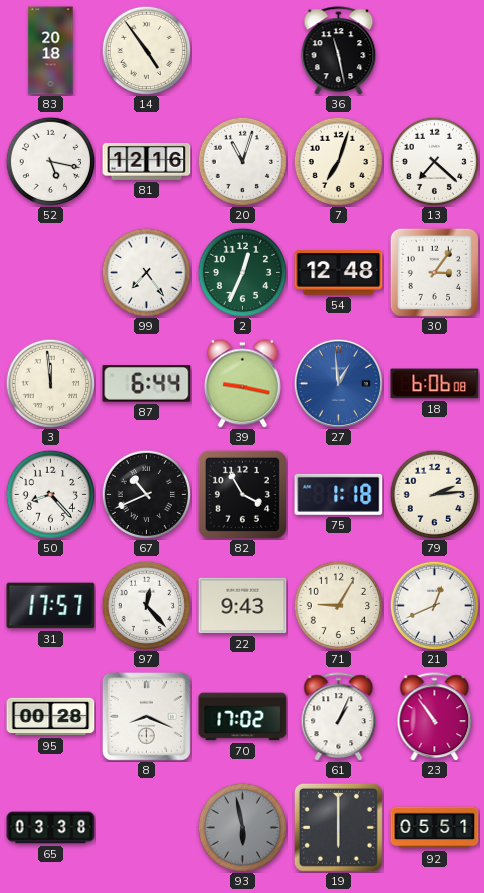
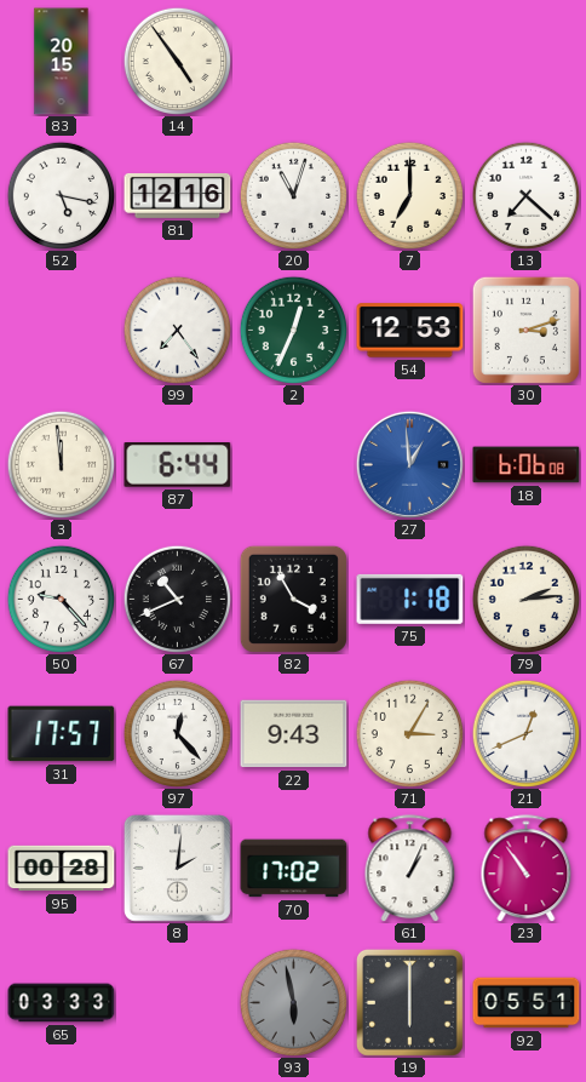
83: 20:18 -> 20:15 (62, 62)
36: 11:28 -> none (339, 51)
7: 7:03 -> 7:00 (409, 195)
54: 12:48 -> 12:53 (410, 331)
30: 3:06 -> 3:12 (525, 330)
39: 9:17 -> none (242, 384)
50: 8:23 -> 9:23 (61, 599)
71: 9:05 -> 3:05 (409, 733)
8: 8:19 -> 2:01 (177, 868)
65: 03:38 -> 03:33 (62, 1003)
